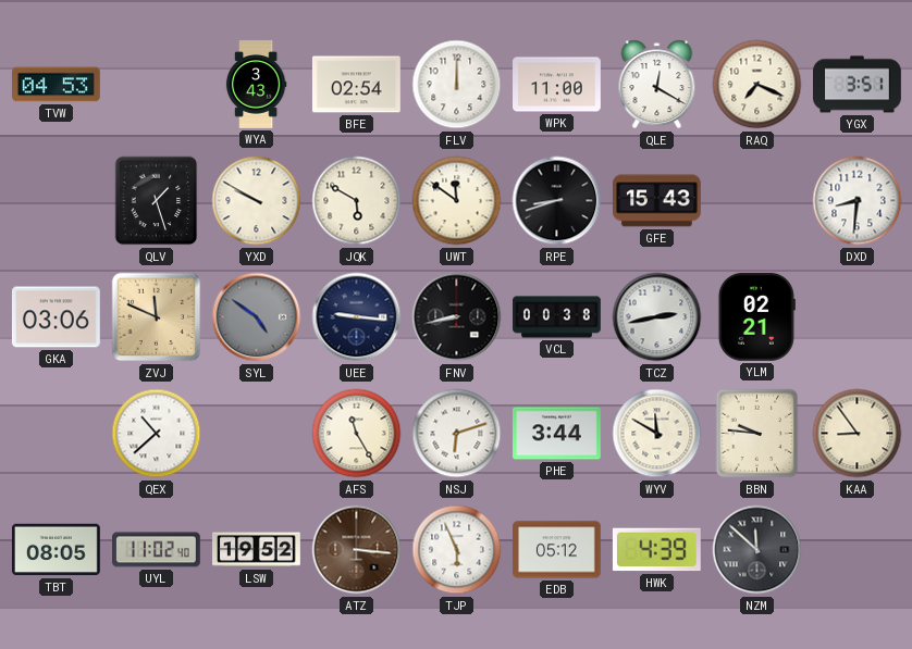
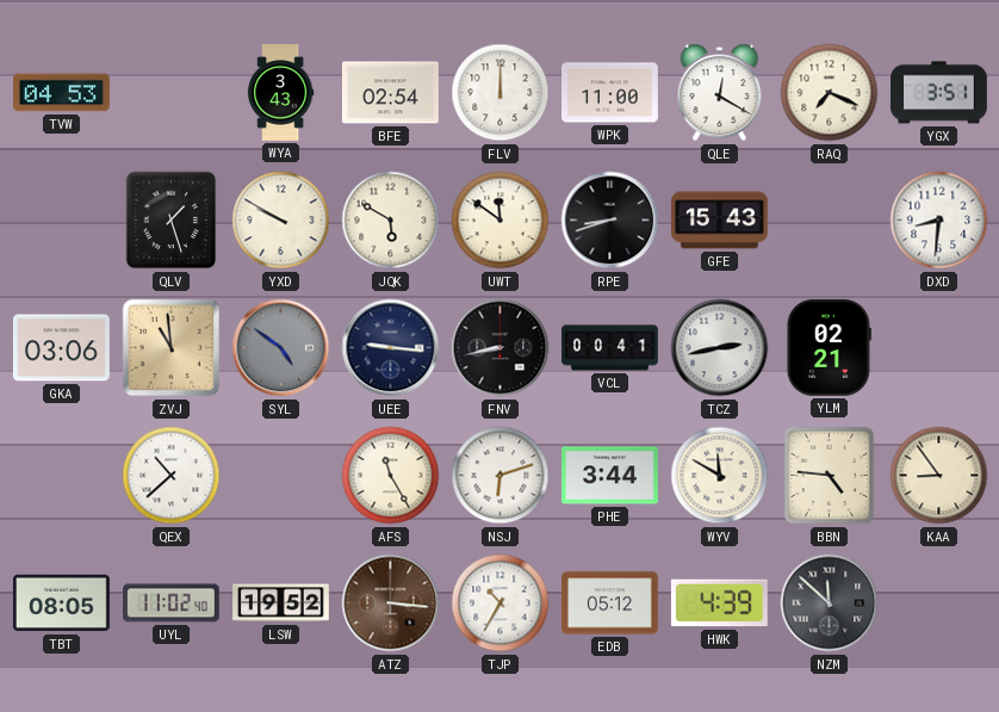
ZVJ: 11:49 -> 10:59 (172, 348)
VCL: 00:38 -> 00:41 (610, 348)
BBN: 9:46 -> 4:46 (830, 476)
TJP: 5:56 -> 10:35 (501, 603)
